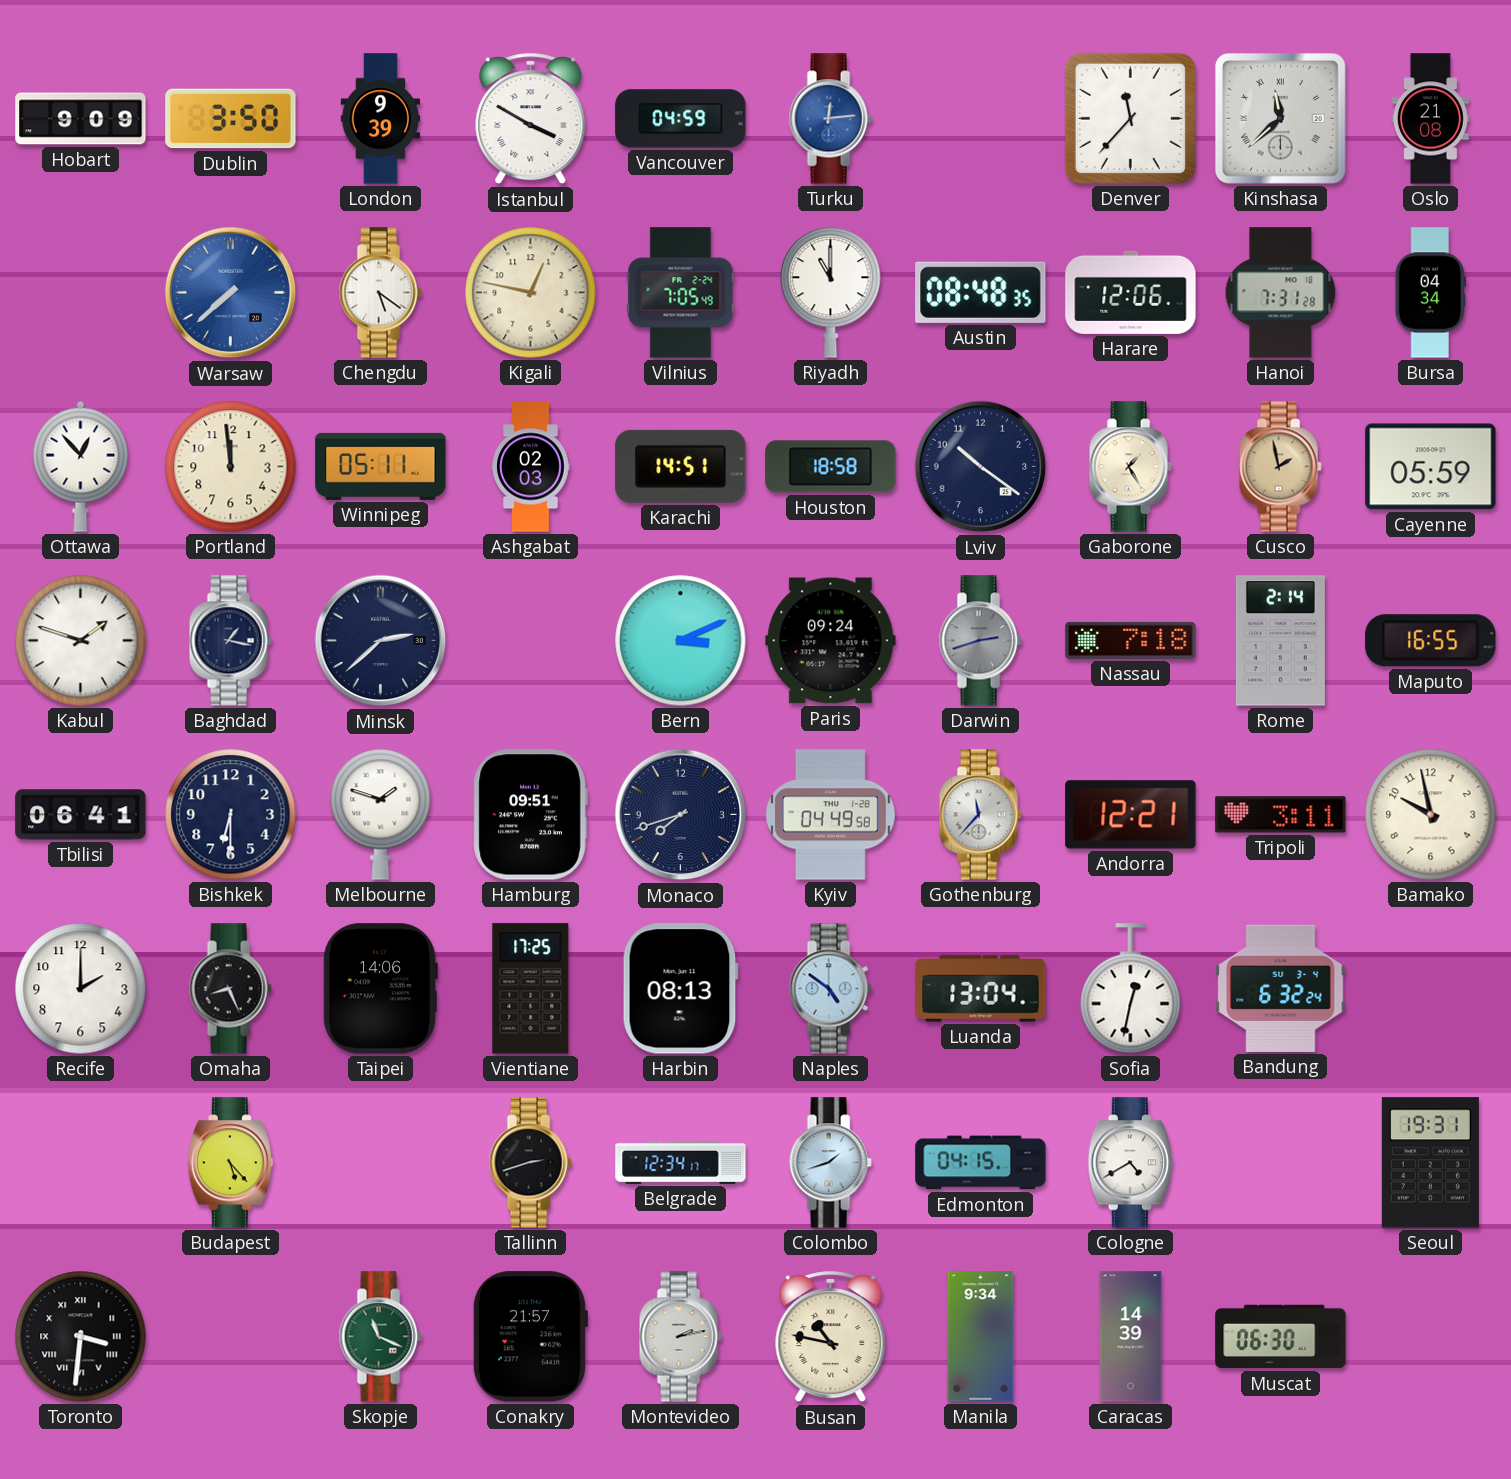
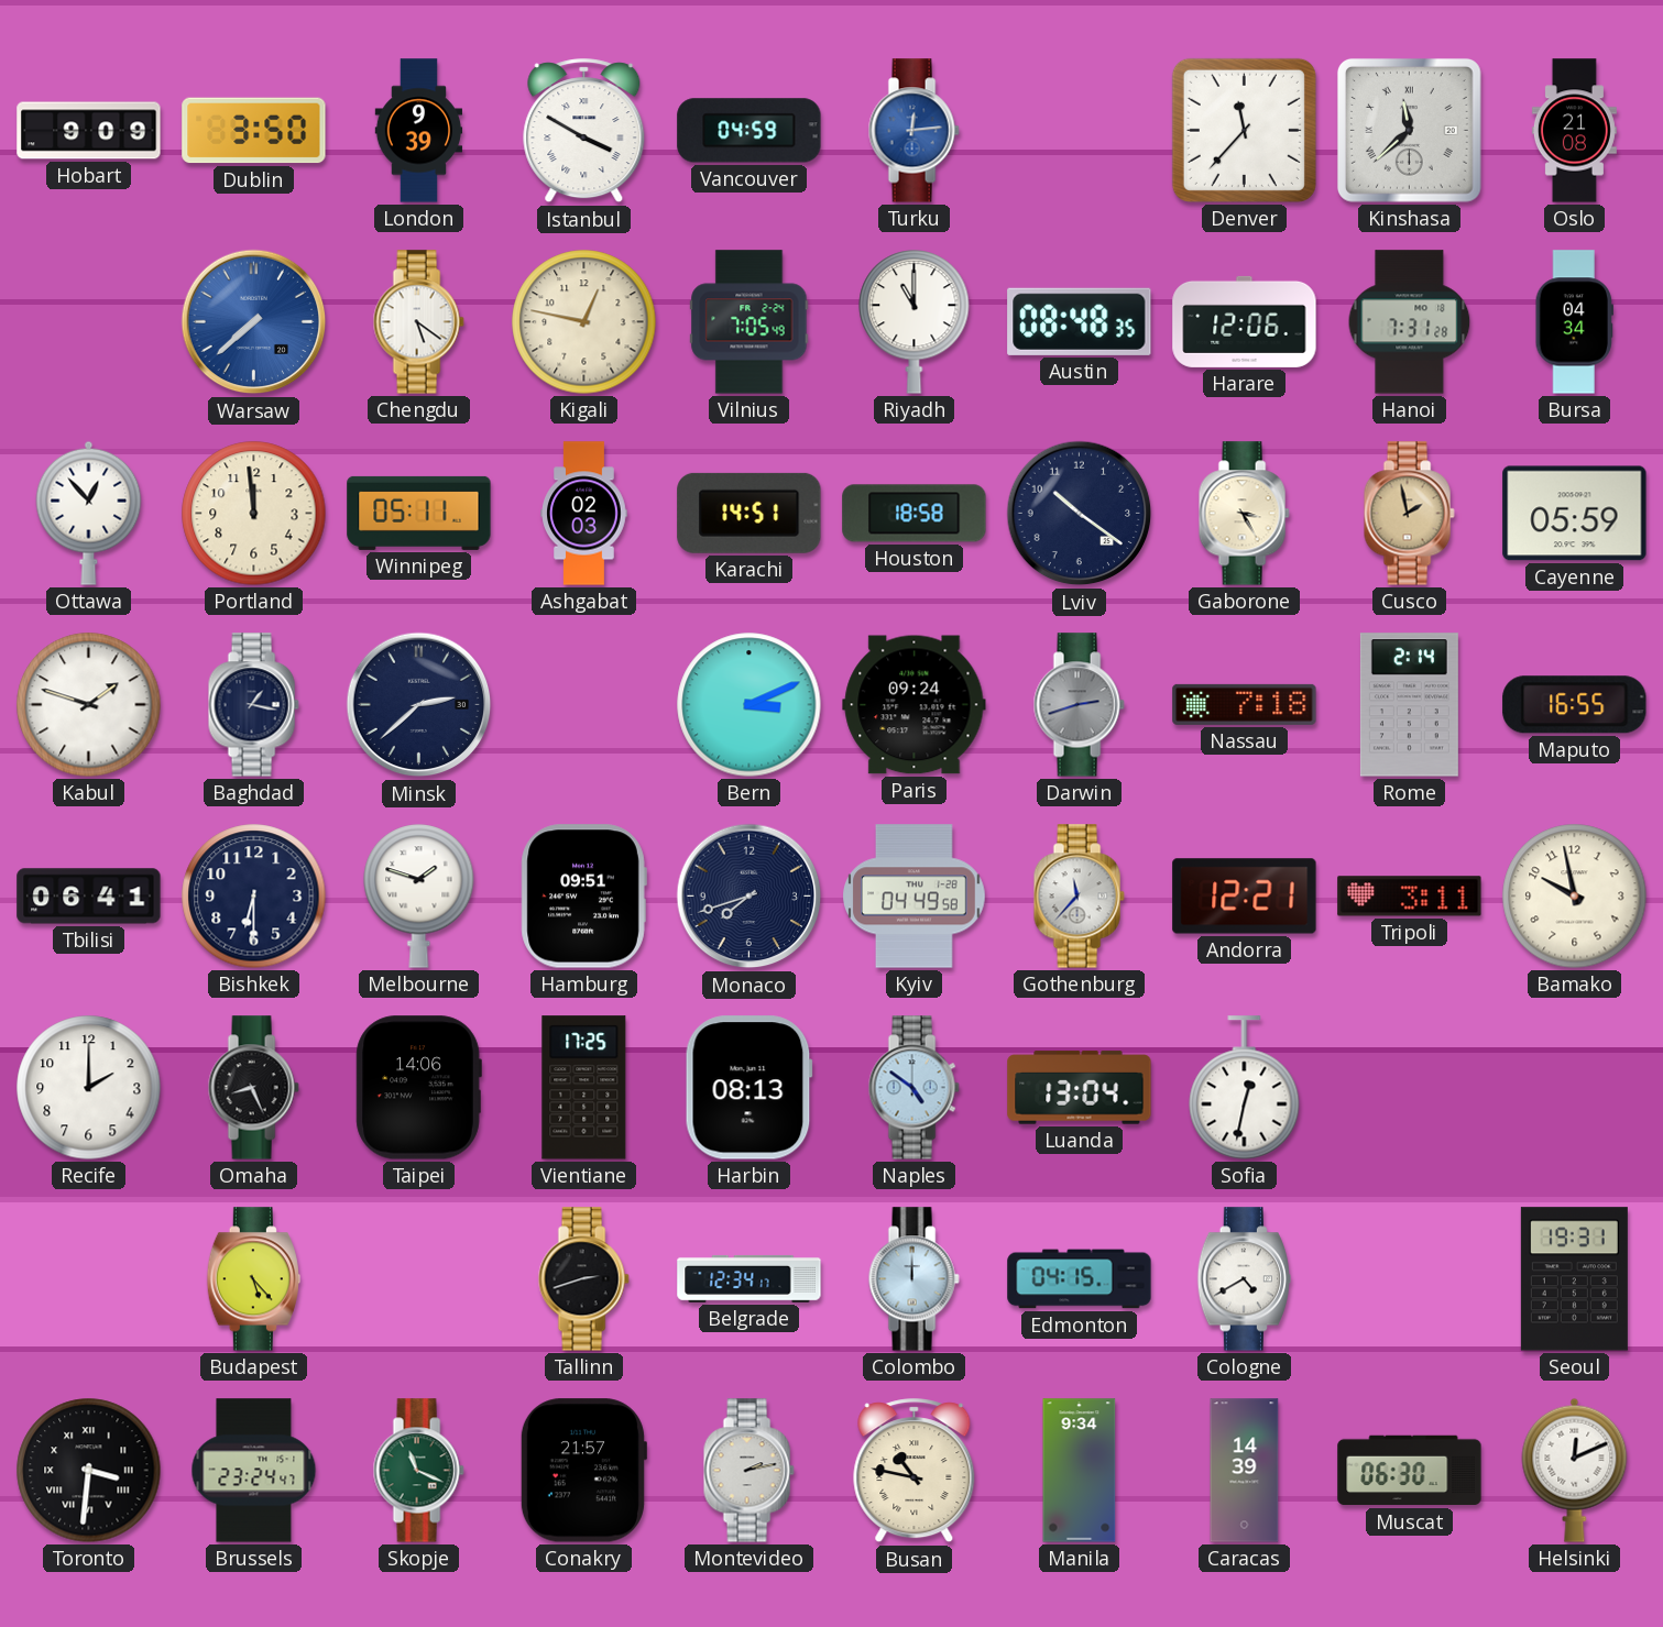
Gaborone: 1:25 -> 3:25 (1244, 514)
Bandung: 6:32 -> none (1281, 988)
Colombo: 1:42 -> 12:00 (913, 1279)
Brussels: none -> 23:24 (254, 1471)
Helsinki: none -> 12:11 (1575, 1470)
